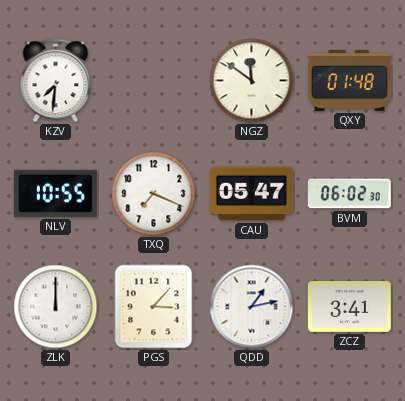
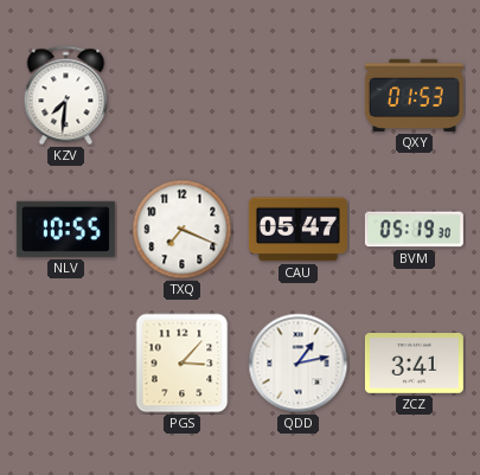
NGZ: 11:51 -> none (252, 81)
QXY: 01:48 -> 01:53 (414, 95)
BVM: 06:02 -> 05:19 (414, 230)
ZLK: 12:00 -> none (56, 307)
